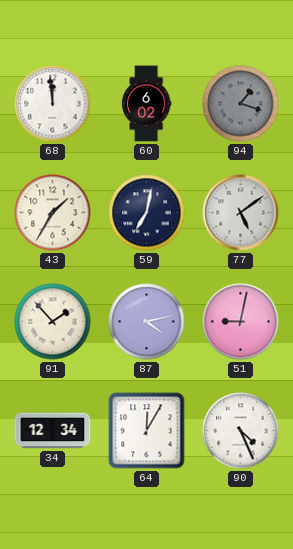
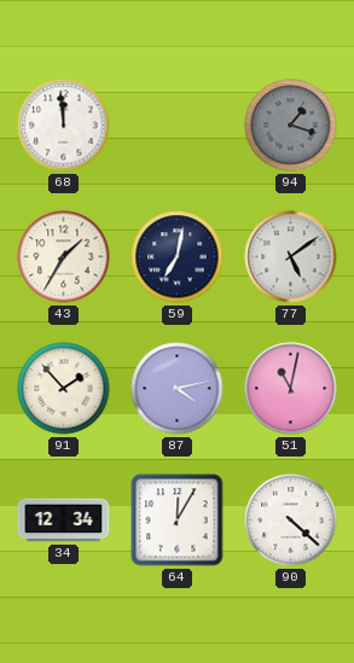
60: 6:02 -> none (146, 104)
51: 9:02 -> 11:02 (291, 389)
90: 4:26 -> 4:22 (291, 520)
